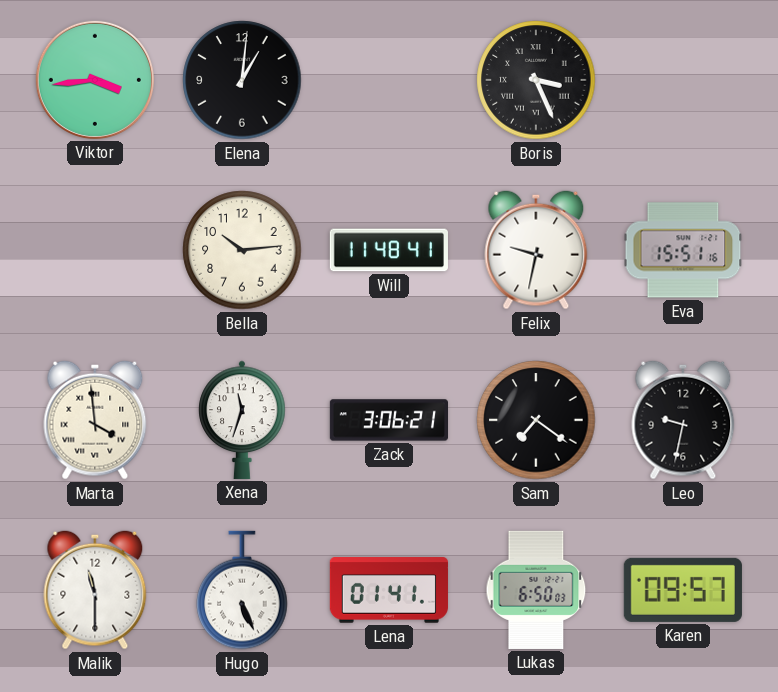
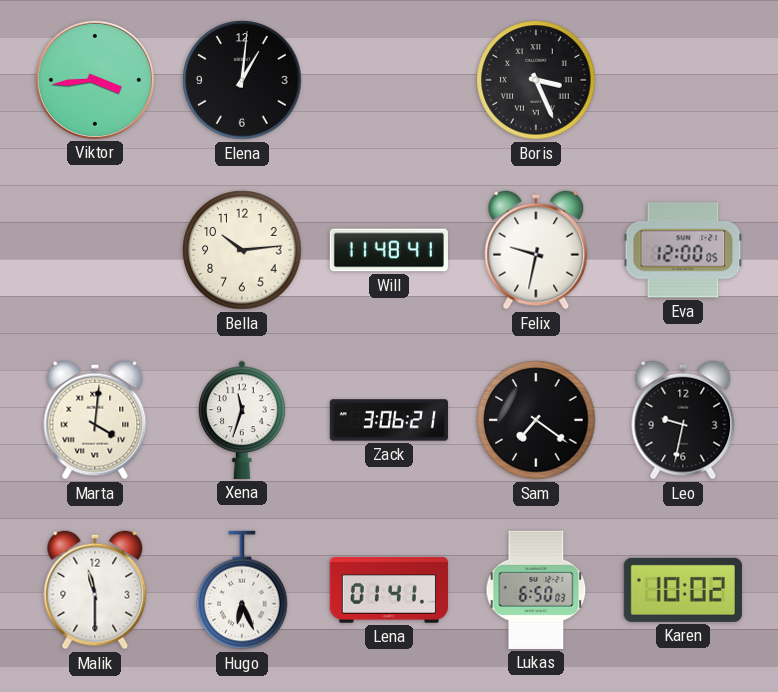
Eva: 15:51 -> 12:00 (683, 250)
Marta: 3:59 -> 4:01 (95, 420)
Hugo: 5:26 -> 6:26 (242, 590)
Karen: 09:57 -> 10:02 (683, 590)
